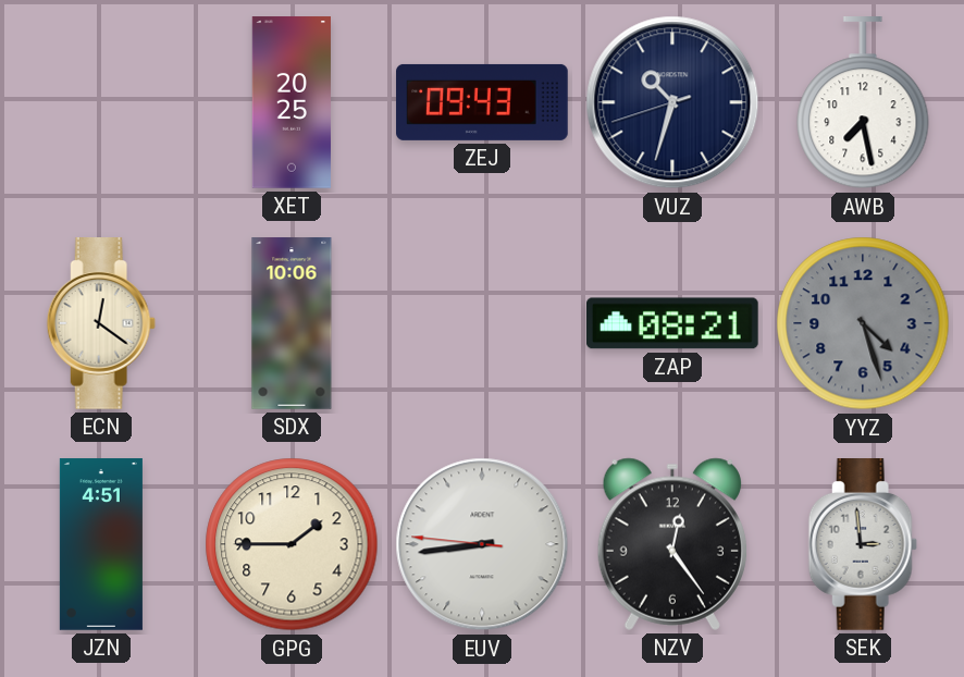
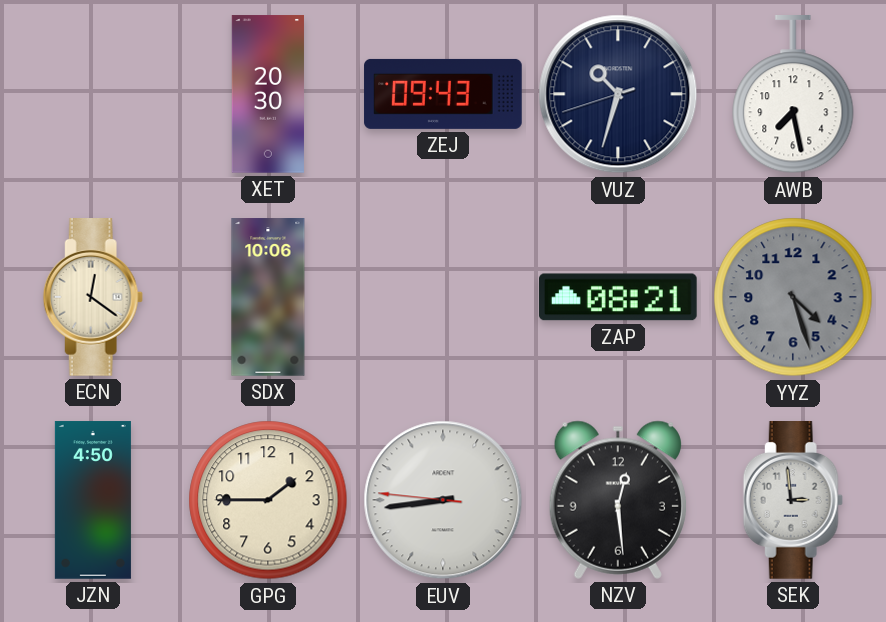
XET: 20:25 -> 20:30 (267, 94)
JZN: 4:51 -> 4:50 (93, 500)
NZV: 12:24 -> 12:29 (618, 500)
